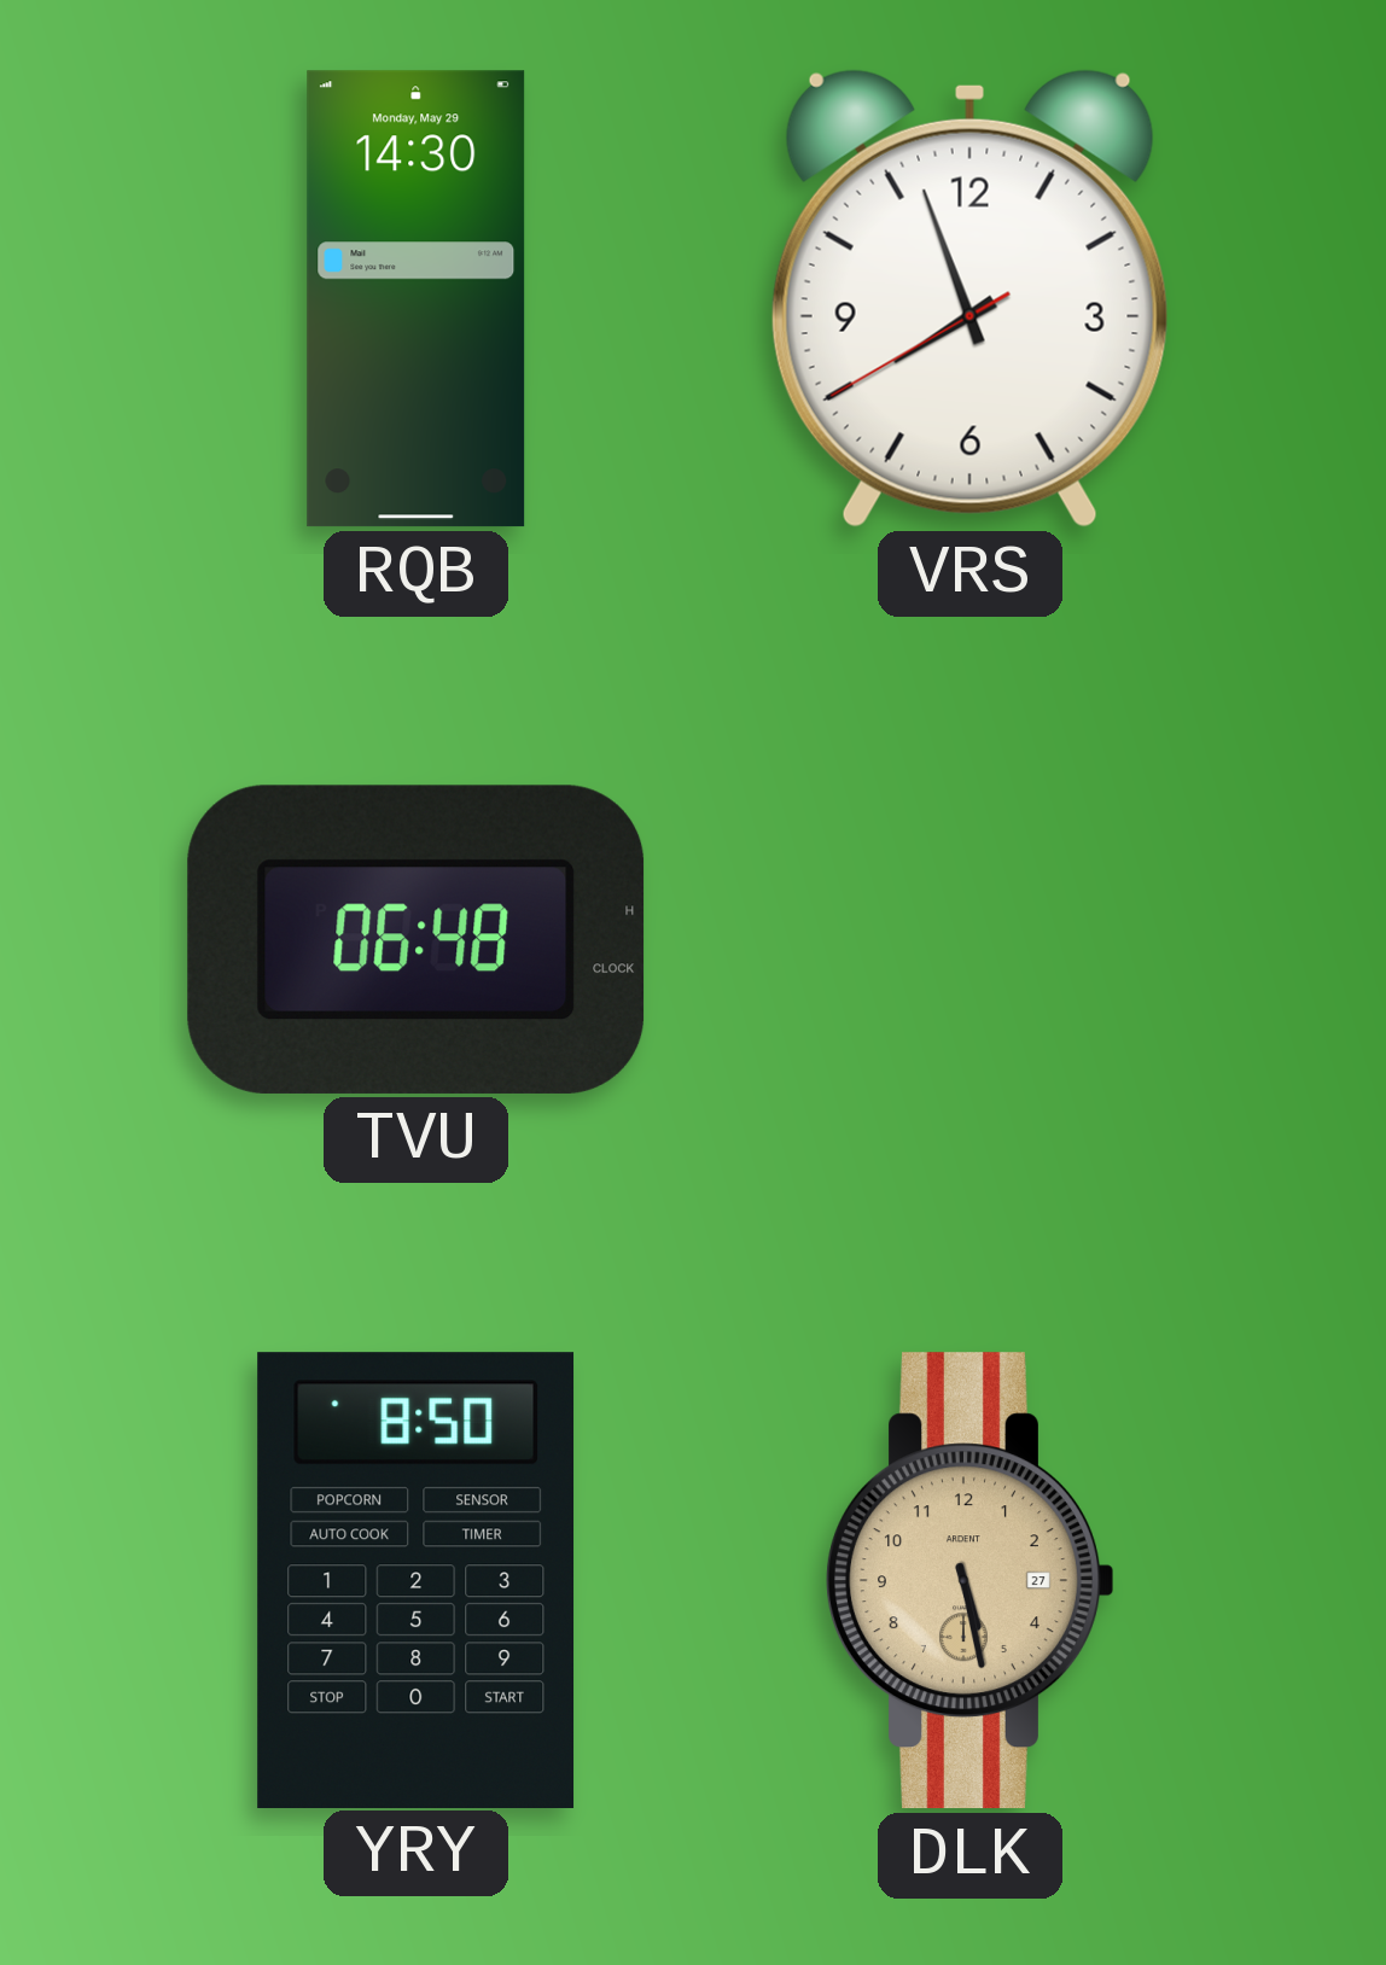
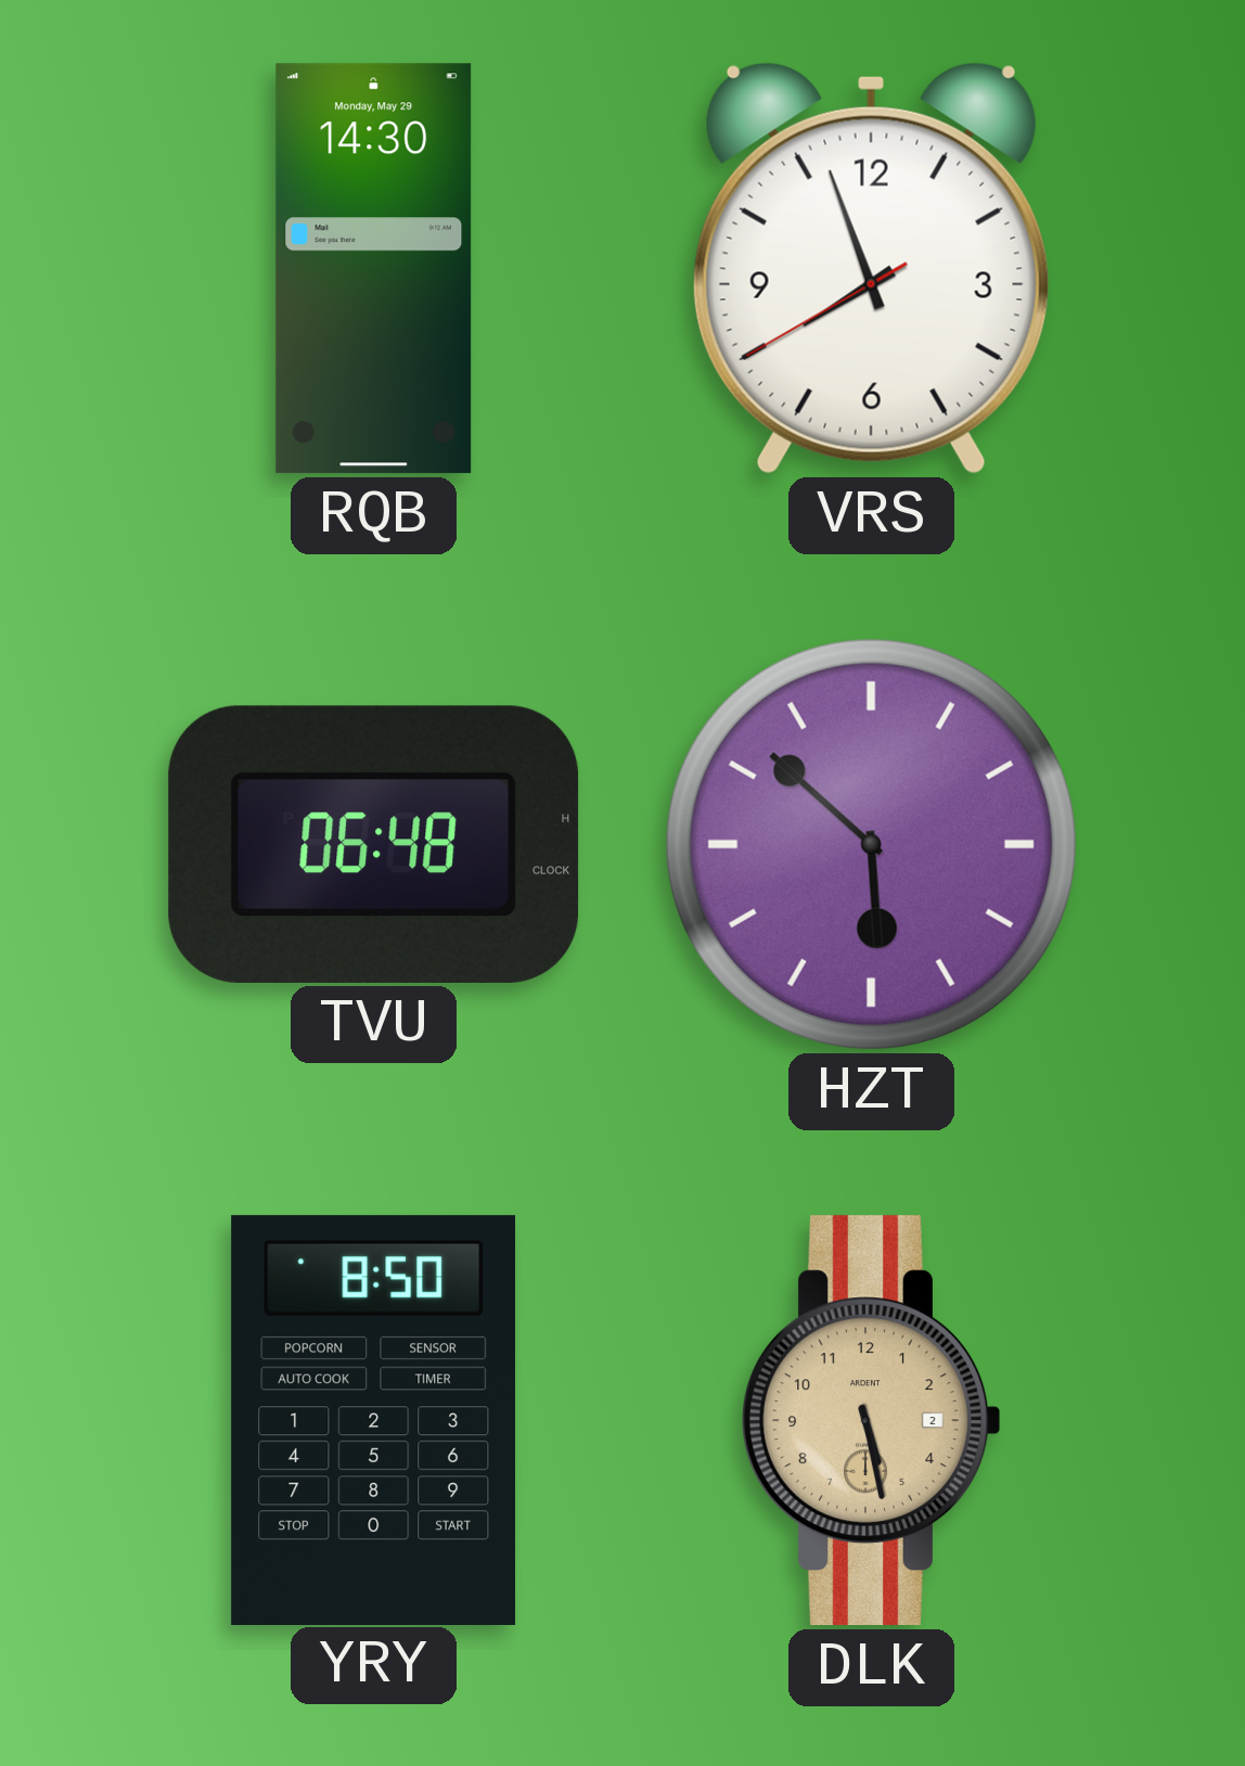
HZT: none -> 5:52 (871, 844)
DLK date: 27 -> 2 (872, 1421)
